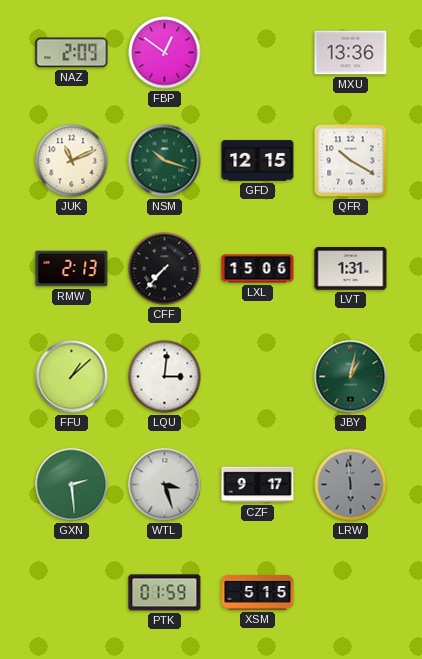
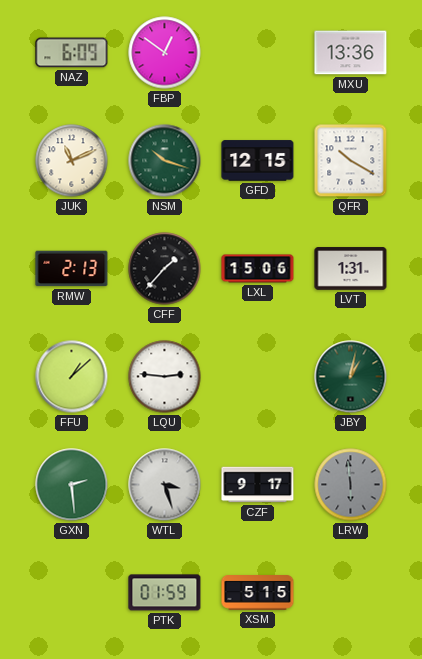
NAZ: 2:09 -> 6:09 (72, 53)
CFF: 7:37 -> 1:37 (165, 269)
LQU: 3:01 -> 2:46 (165, 377)
